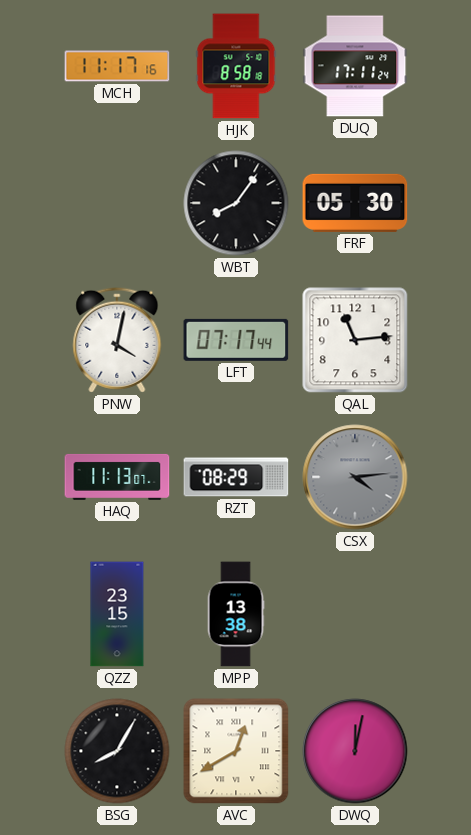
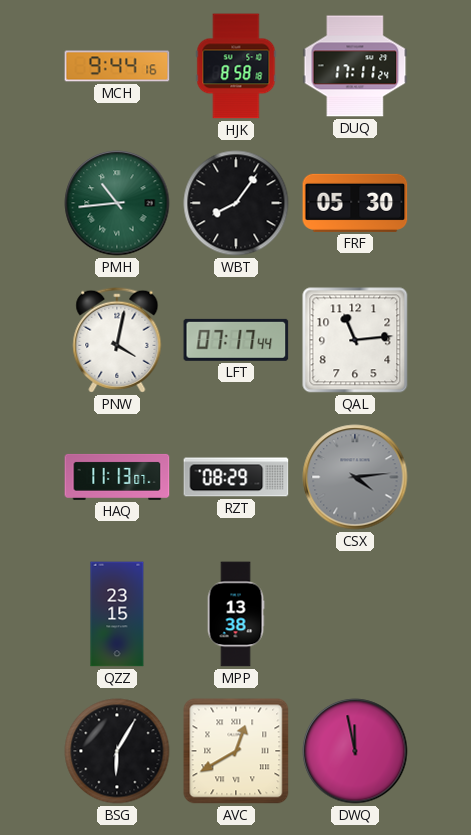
MCH: 11:17 -> 9:44 (117, 66)
PMH: none -> 10:44 (117, 203)
BSG: 8:05 -> 6:05 (117, 751)
DWQ: 12:02 -> 11:58 (355, 751)
